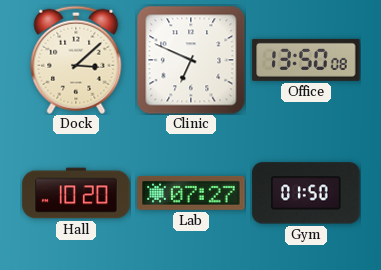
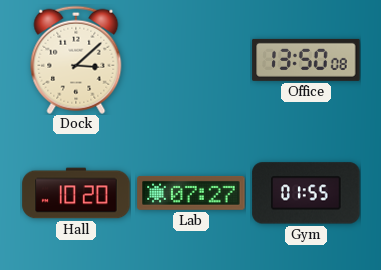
Clinic: 6:49 -> none (191, 60)
Gym: 01:50 -> 01:55 (306, 193)
